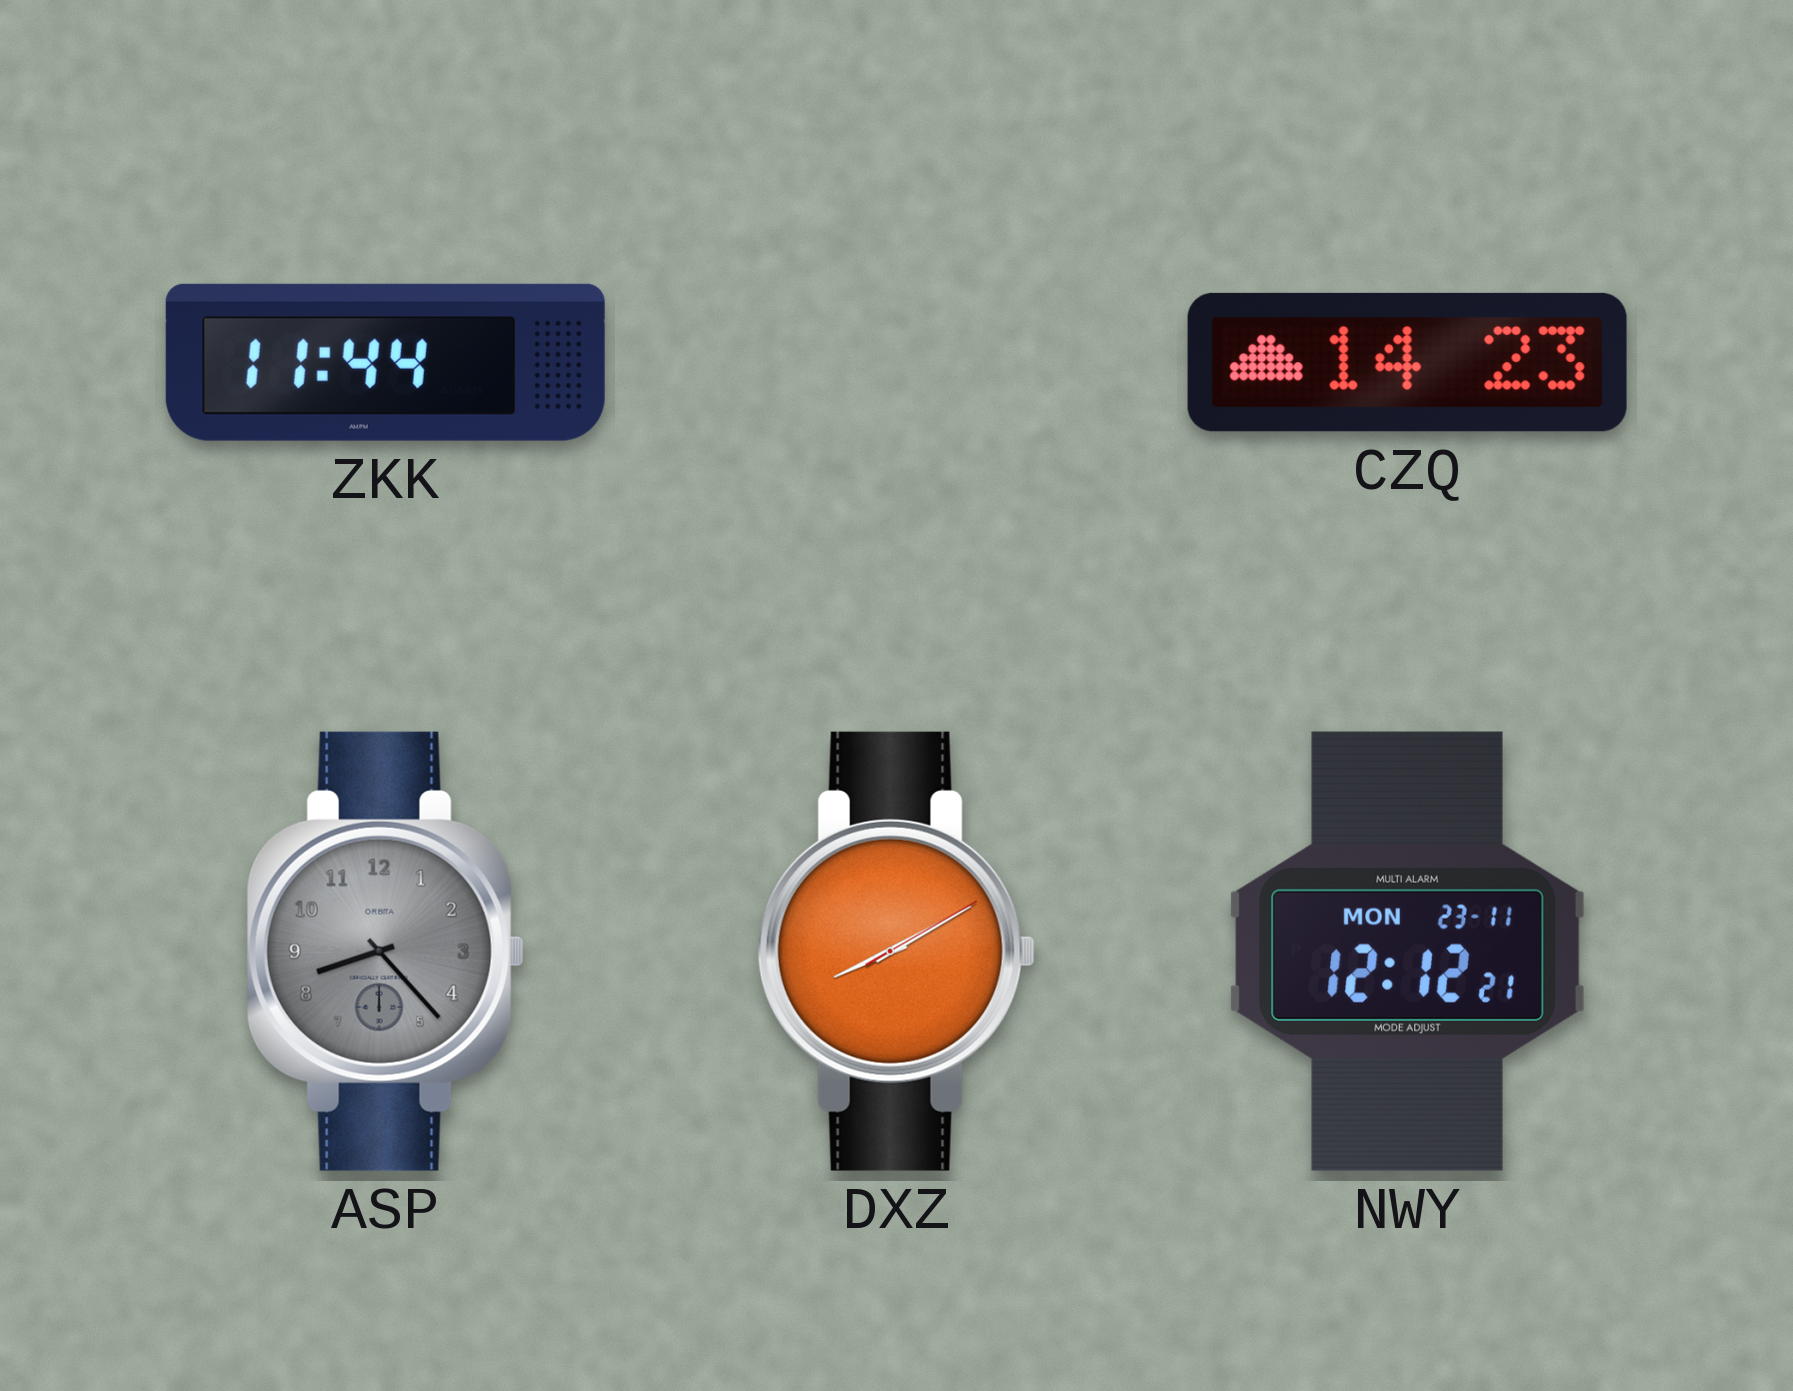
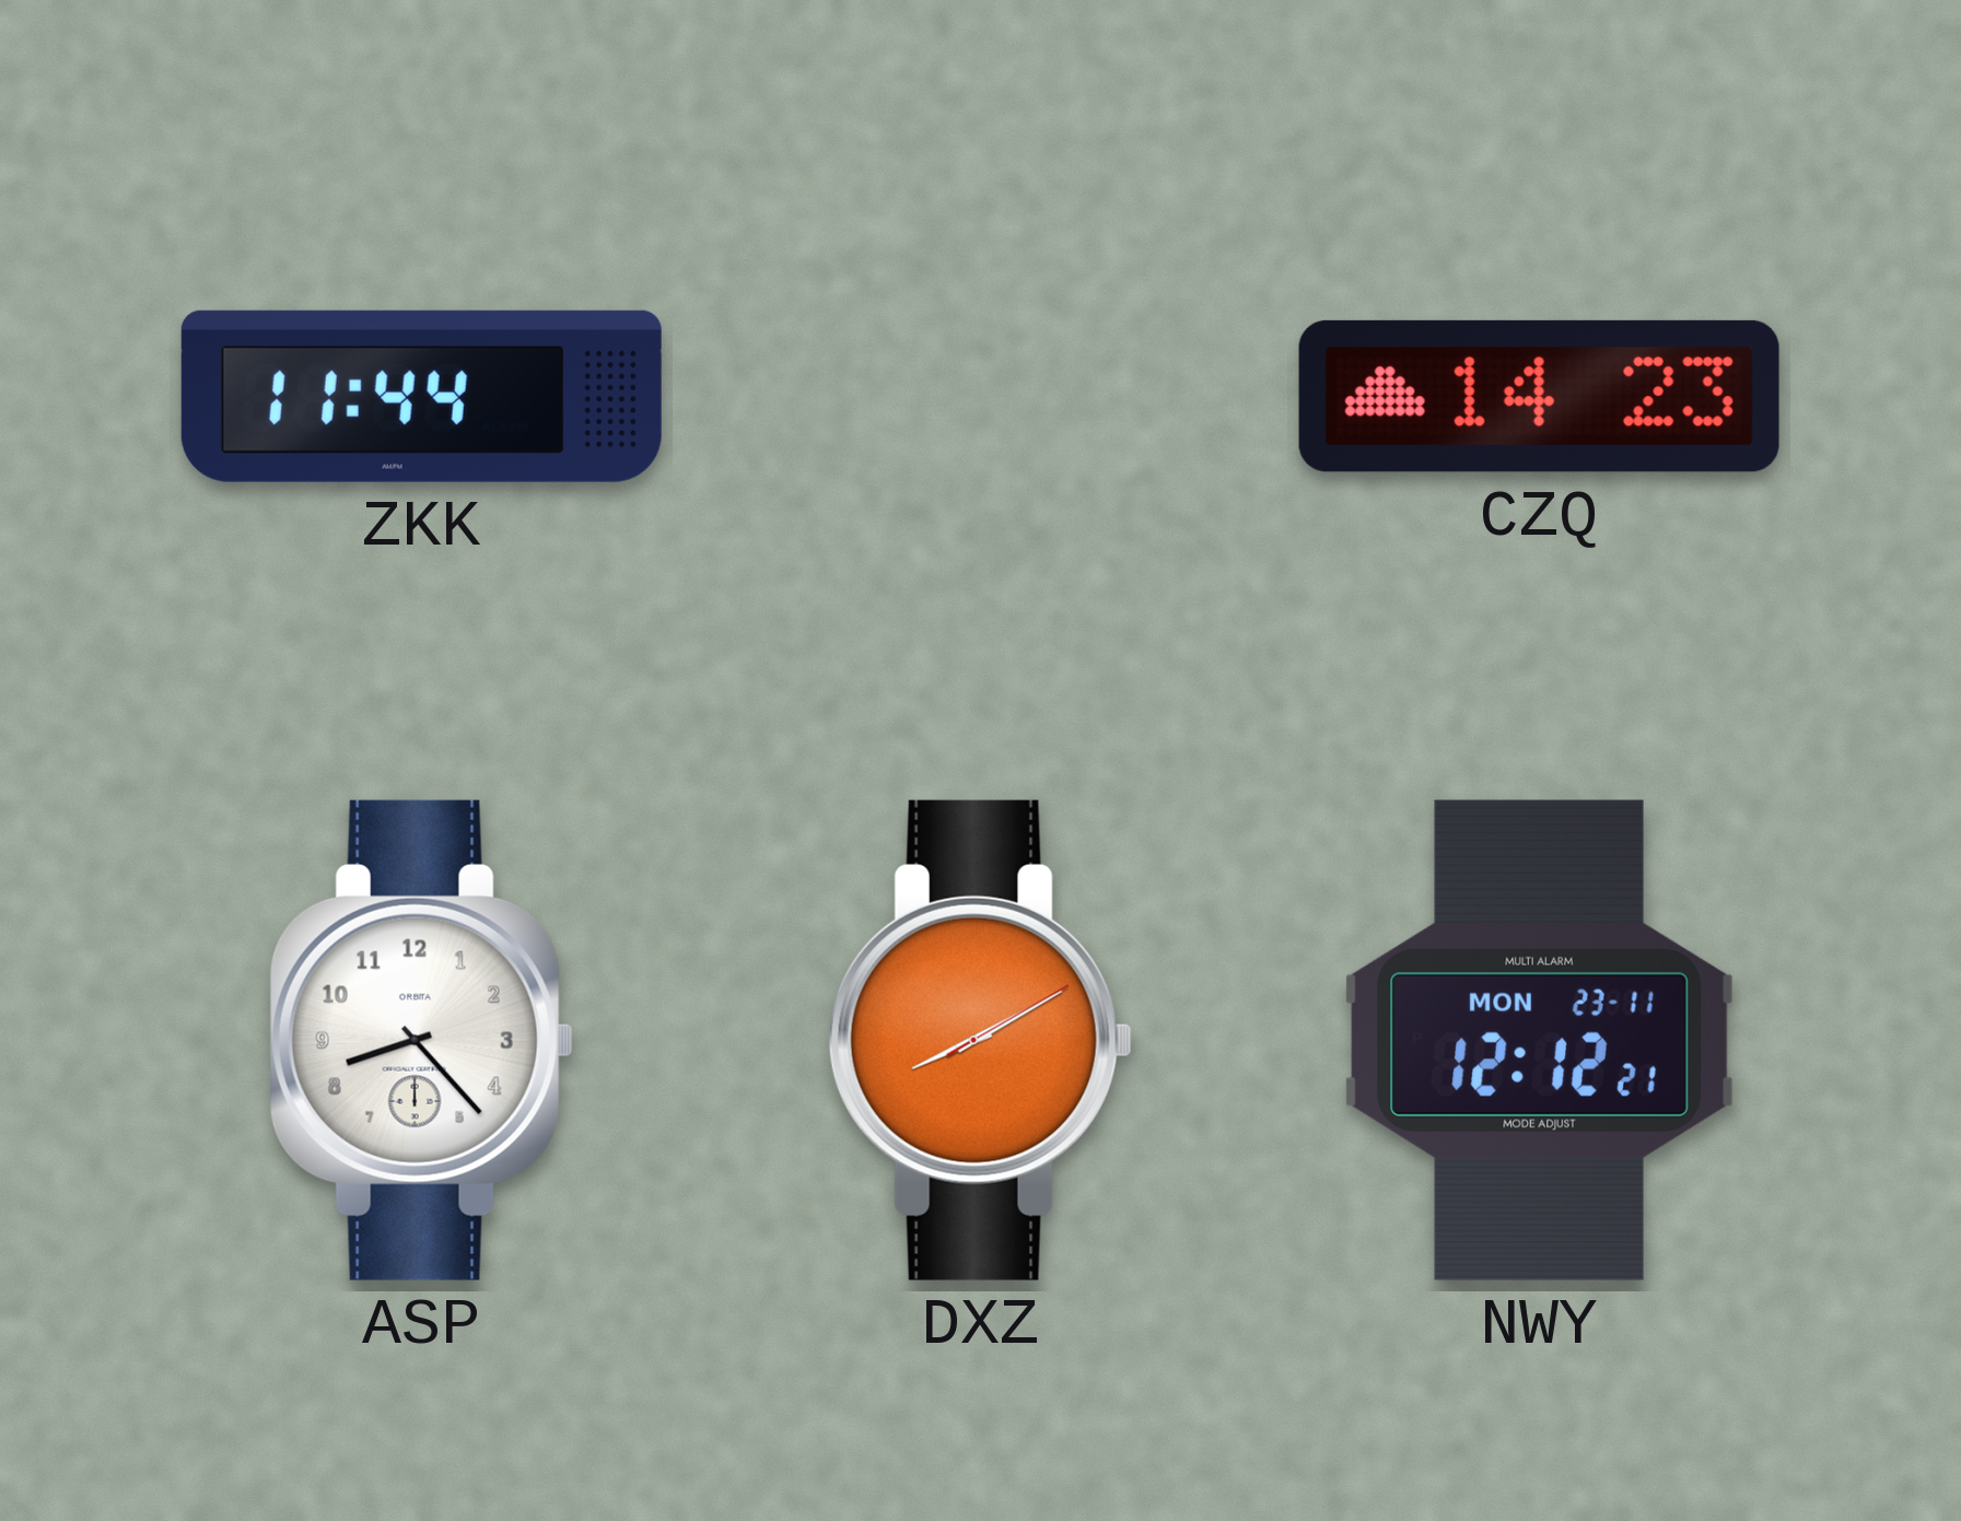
ASP dial: grey -> white (421, 1040)
